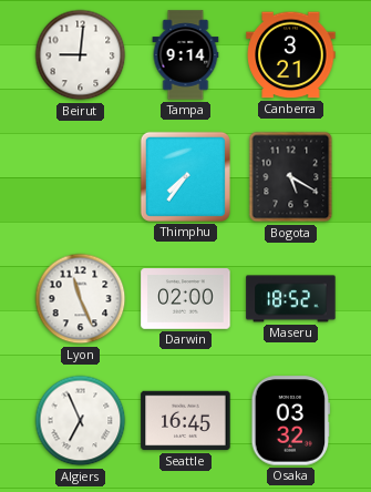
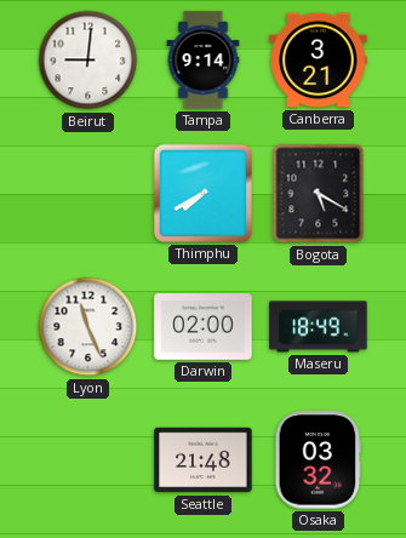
Thimphu: 7:36 -> 7:40 (202, 193)
Maseru: 18:52 -> 18:49 (319, 327)
Algiers: 6:56 -> none (81, 421)
Seattle: 16:45 -> 21:48 (204, 460)
